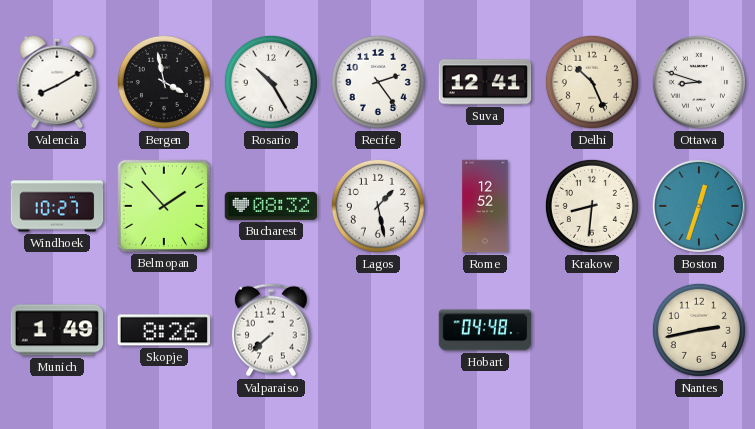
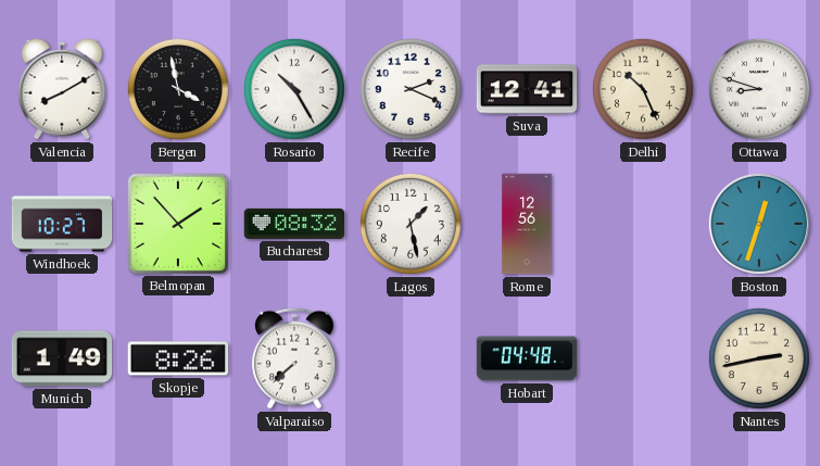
Recife: 2:24 -> 2:19 (411, 89)
Rome: 12:52 -> 12:56 (527, 224)
Krakow: 8:31 -> none (592, 206)
